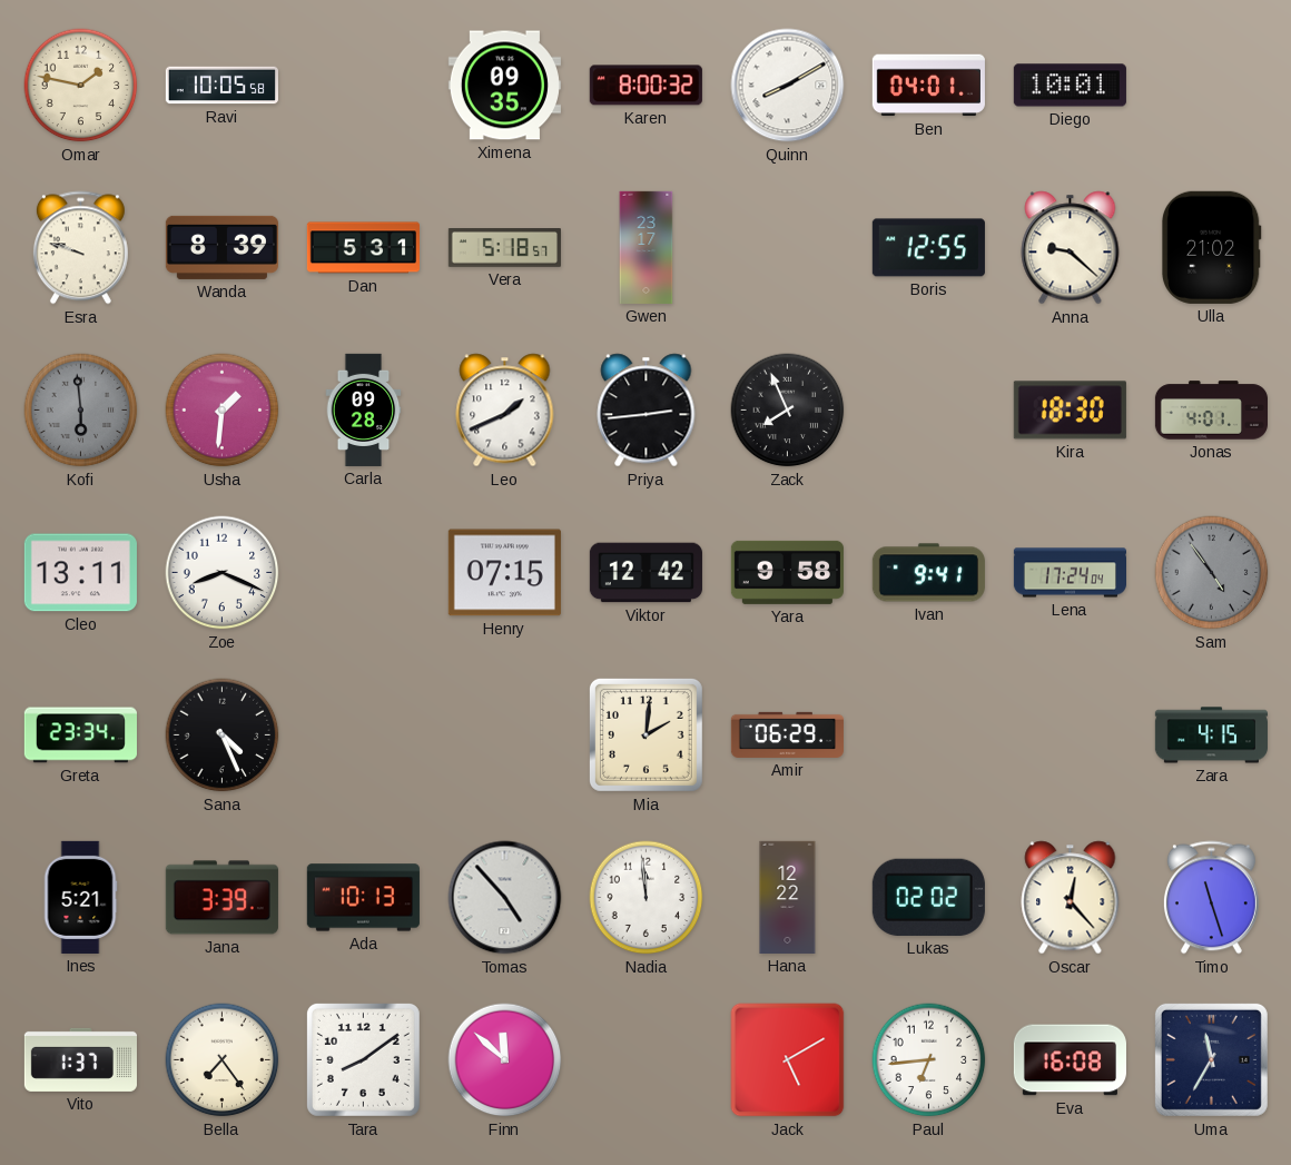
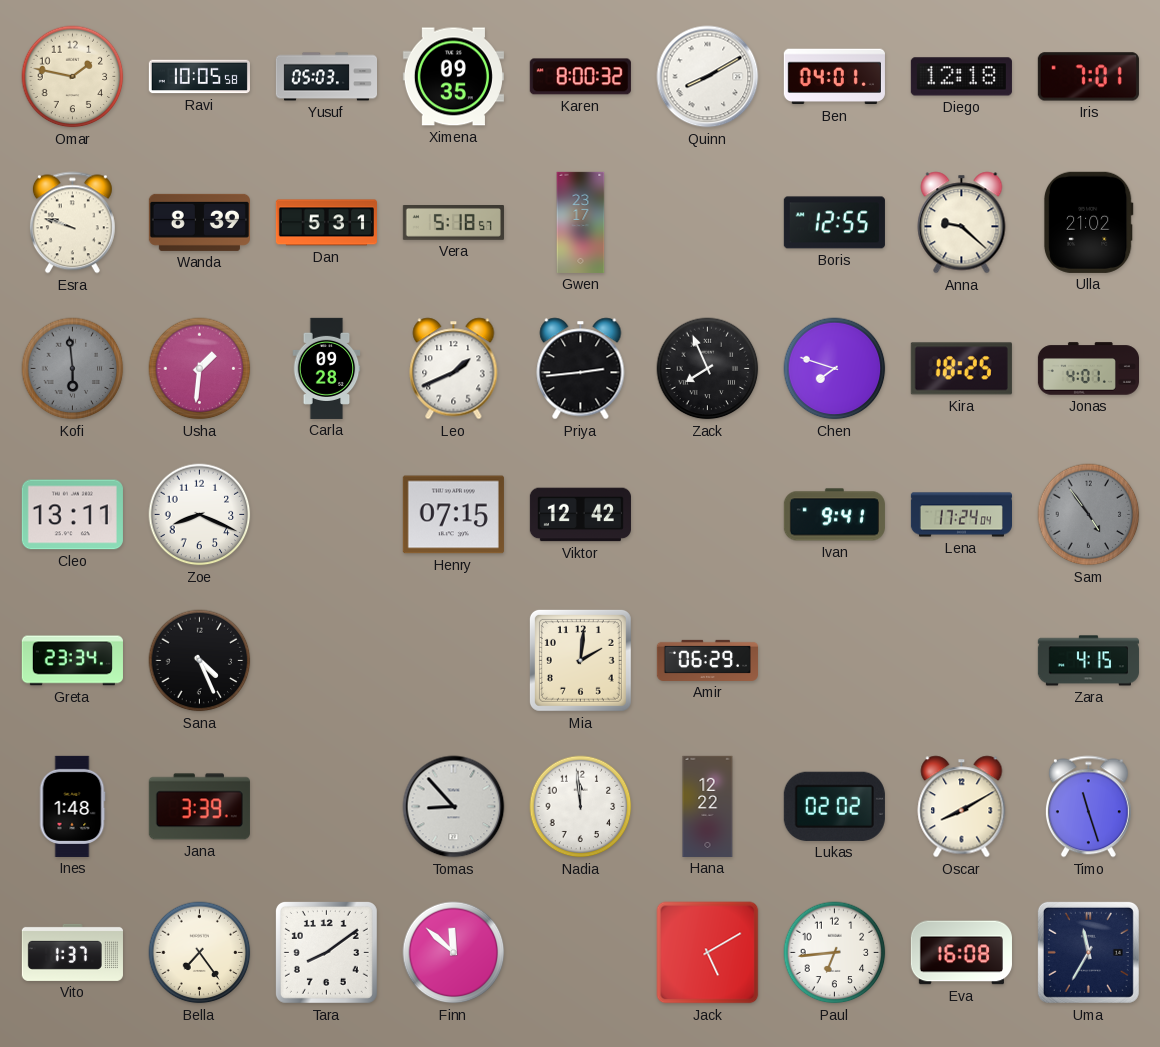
Yusuf: none -> 05:03 (326, 77)
Diego: 10:01 -> 12:18 (961, 77)
Iris: none -> 7:01 (1088, 77)
Chen: none -> 7:48 (835, 369)
Kira: 18:30 -> 18:25 (961, 369)
Yara: 9:58 -> none (787, 572)
Ines: 5:21 -> 1:48 (72, 806)
Ada: 10:13 -> none (363, 898)
Tomas: 4:53 -> 8:53 (454, 807)
Oscar: 12:23 -> 8:10 (962, 807)
